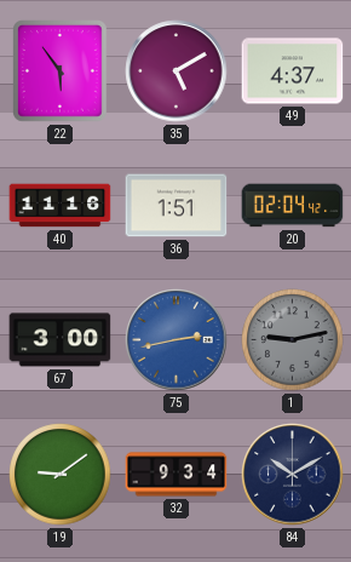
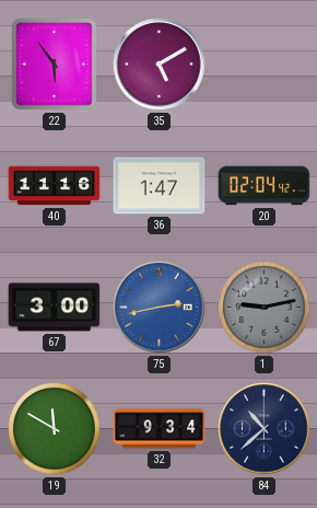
49: 4:37 -> none (293, 71)
36: 1:51 -> 1:47 (160, 186)
19: 9:09 -> 11:50 (55, 429)
84: 10:10 -> 10:38 (265, 429)
